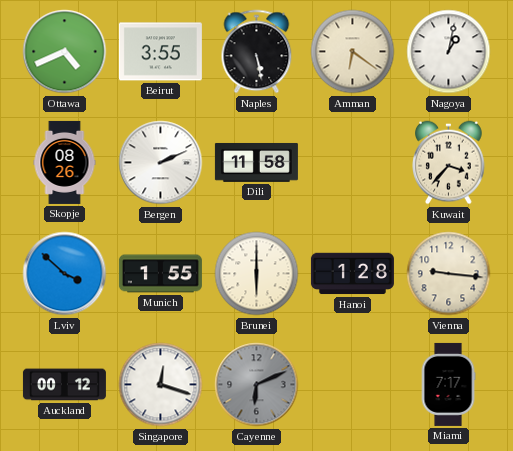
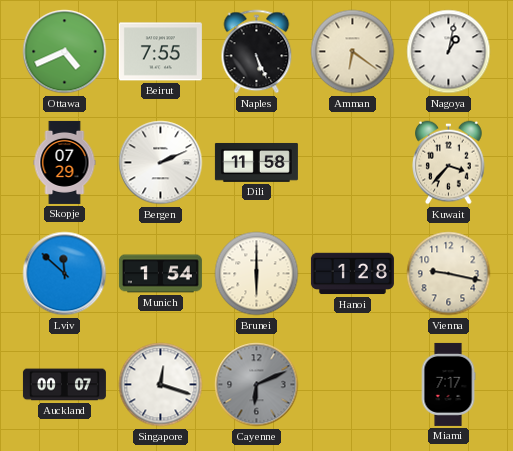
Beirut: 3:55 -> 7:55 (160, 52)
Naples: 5:28 -> 5:26 (257, 52)
Skopje: 08:26 -> 07:29 (65, 162)
Lviv: 3:52 -> 11:52 (65, 274)
Munich: 1:55 -> 1:54 (160, 274)
Vienna: 9:16 -> 9:17 (449, 274)
Auckland: 00:12 -> 00:07 (64, 385)
